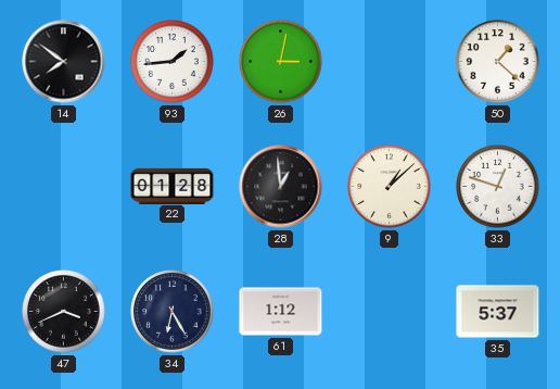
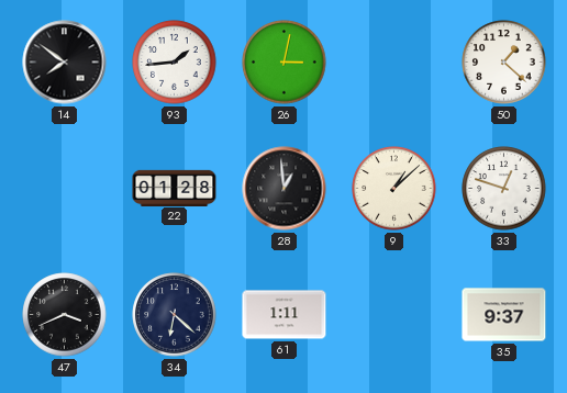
34: 6:25 -> 6:22 (175, 315)
61: 1:12 -> 1:11 (285, 315)
35: 5:37 -> 9:37 (504, 315)
